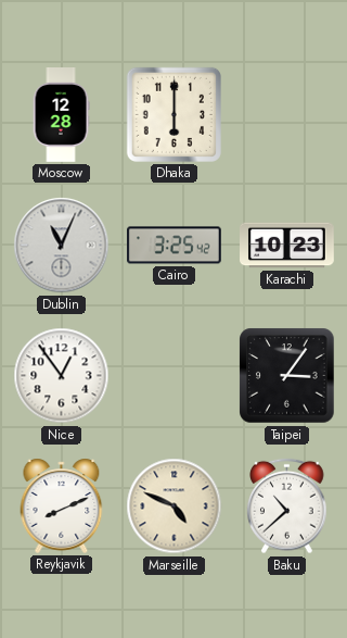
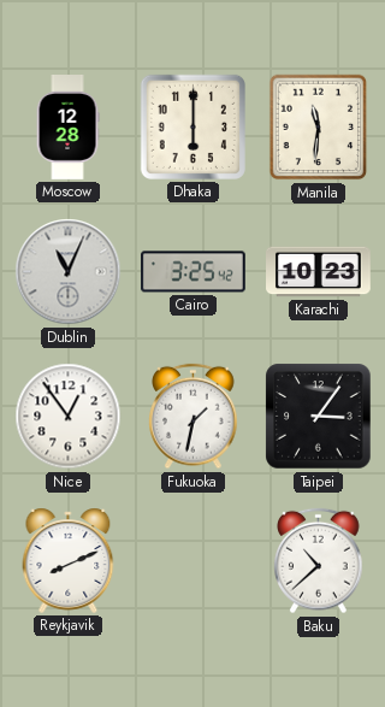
Manila: none -> 11:31 (319, 128)
Fukuoka: none -> 1:32 (194, 417)
Marseille: 4:49 -> none (175, 506)
